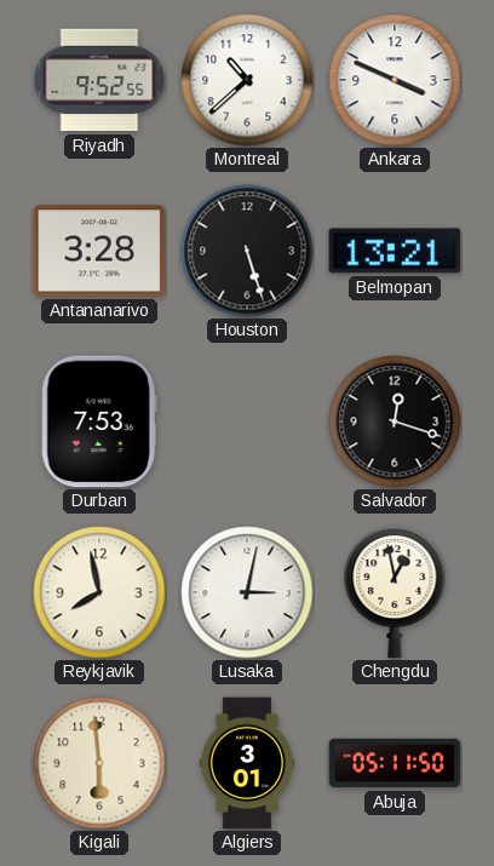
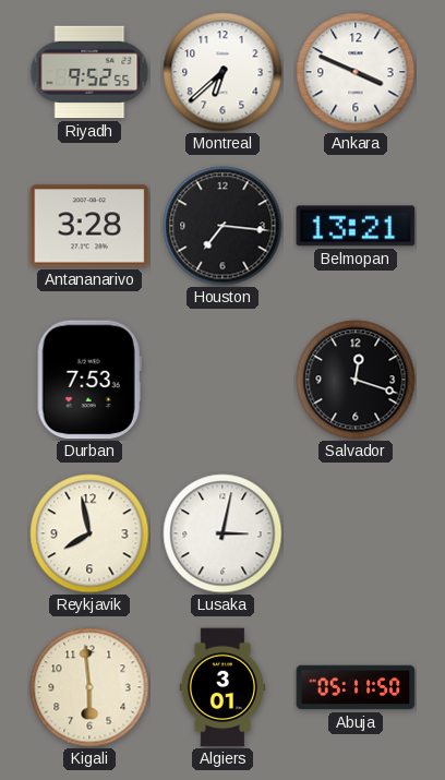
Montreal: 10:38 -> 6:38 (222, 72)
Houston: 5:27 -> 7:16 (222, 226)
Chengdu: 12:58 -> none (395, 592)
